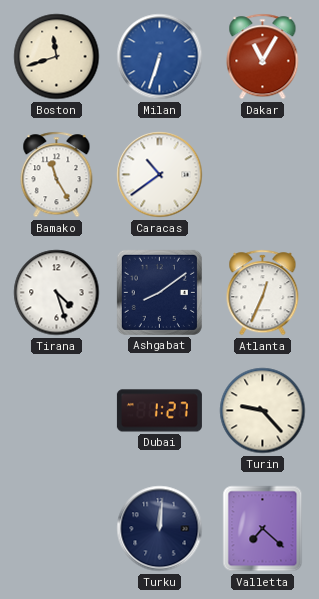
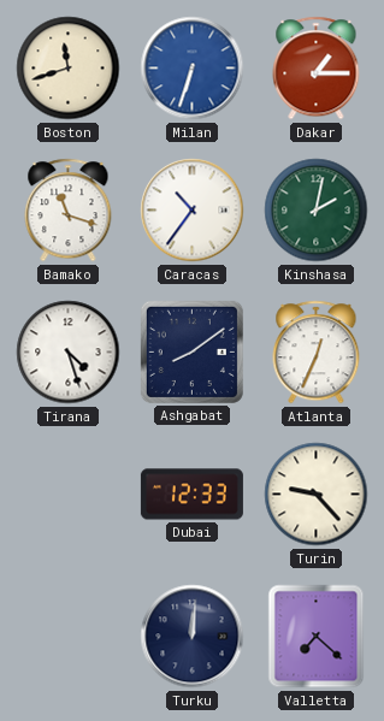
Dakar: 11:05 -> 1:15 (317, 69)
Bamako: 11:25 -> 11:18 (69, 211)
Caracas: 10:39 -> 10:36 (193, 211)
Kinshasa: none -> 2:02 (317, 211)
Dubai: 1:27 -> 12:33 (191, 495)
